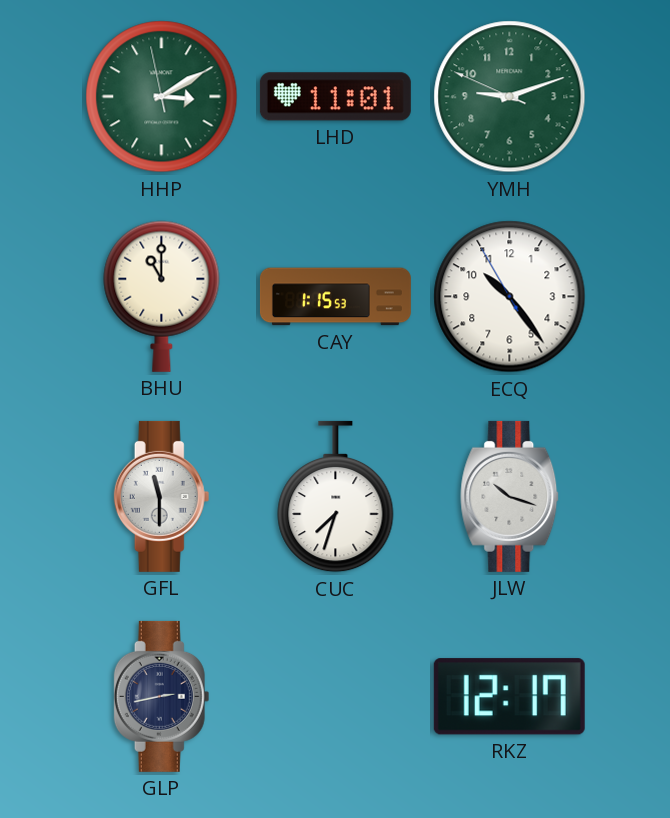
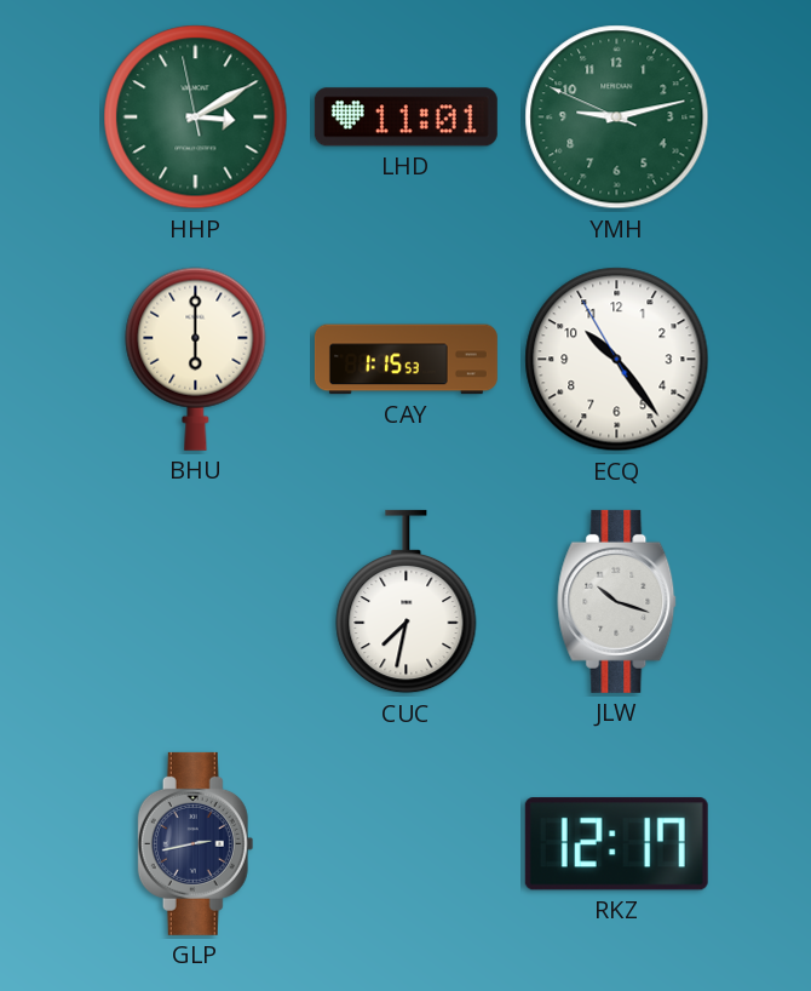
YMH: 9:11 -> 9:12 (617, 118)
BHU: 11:00 -> 6:00 (196, 359)
GFL: 11:30 -> none (162, 496)
CUC: 7:33 -> 7:32 (407, 602)
